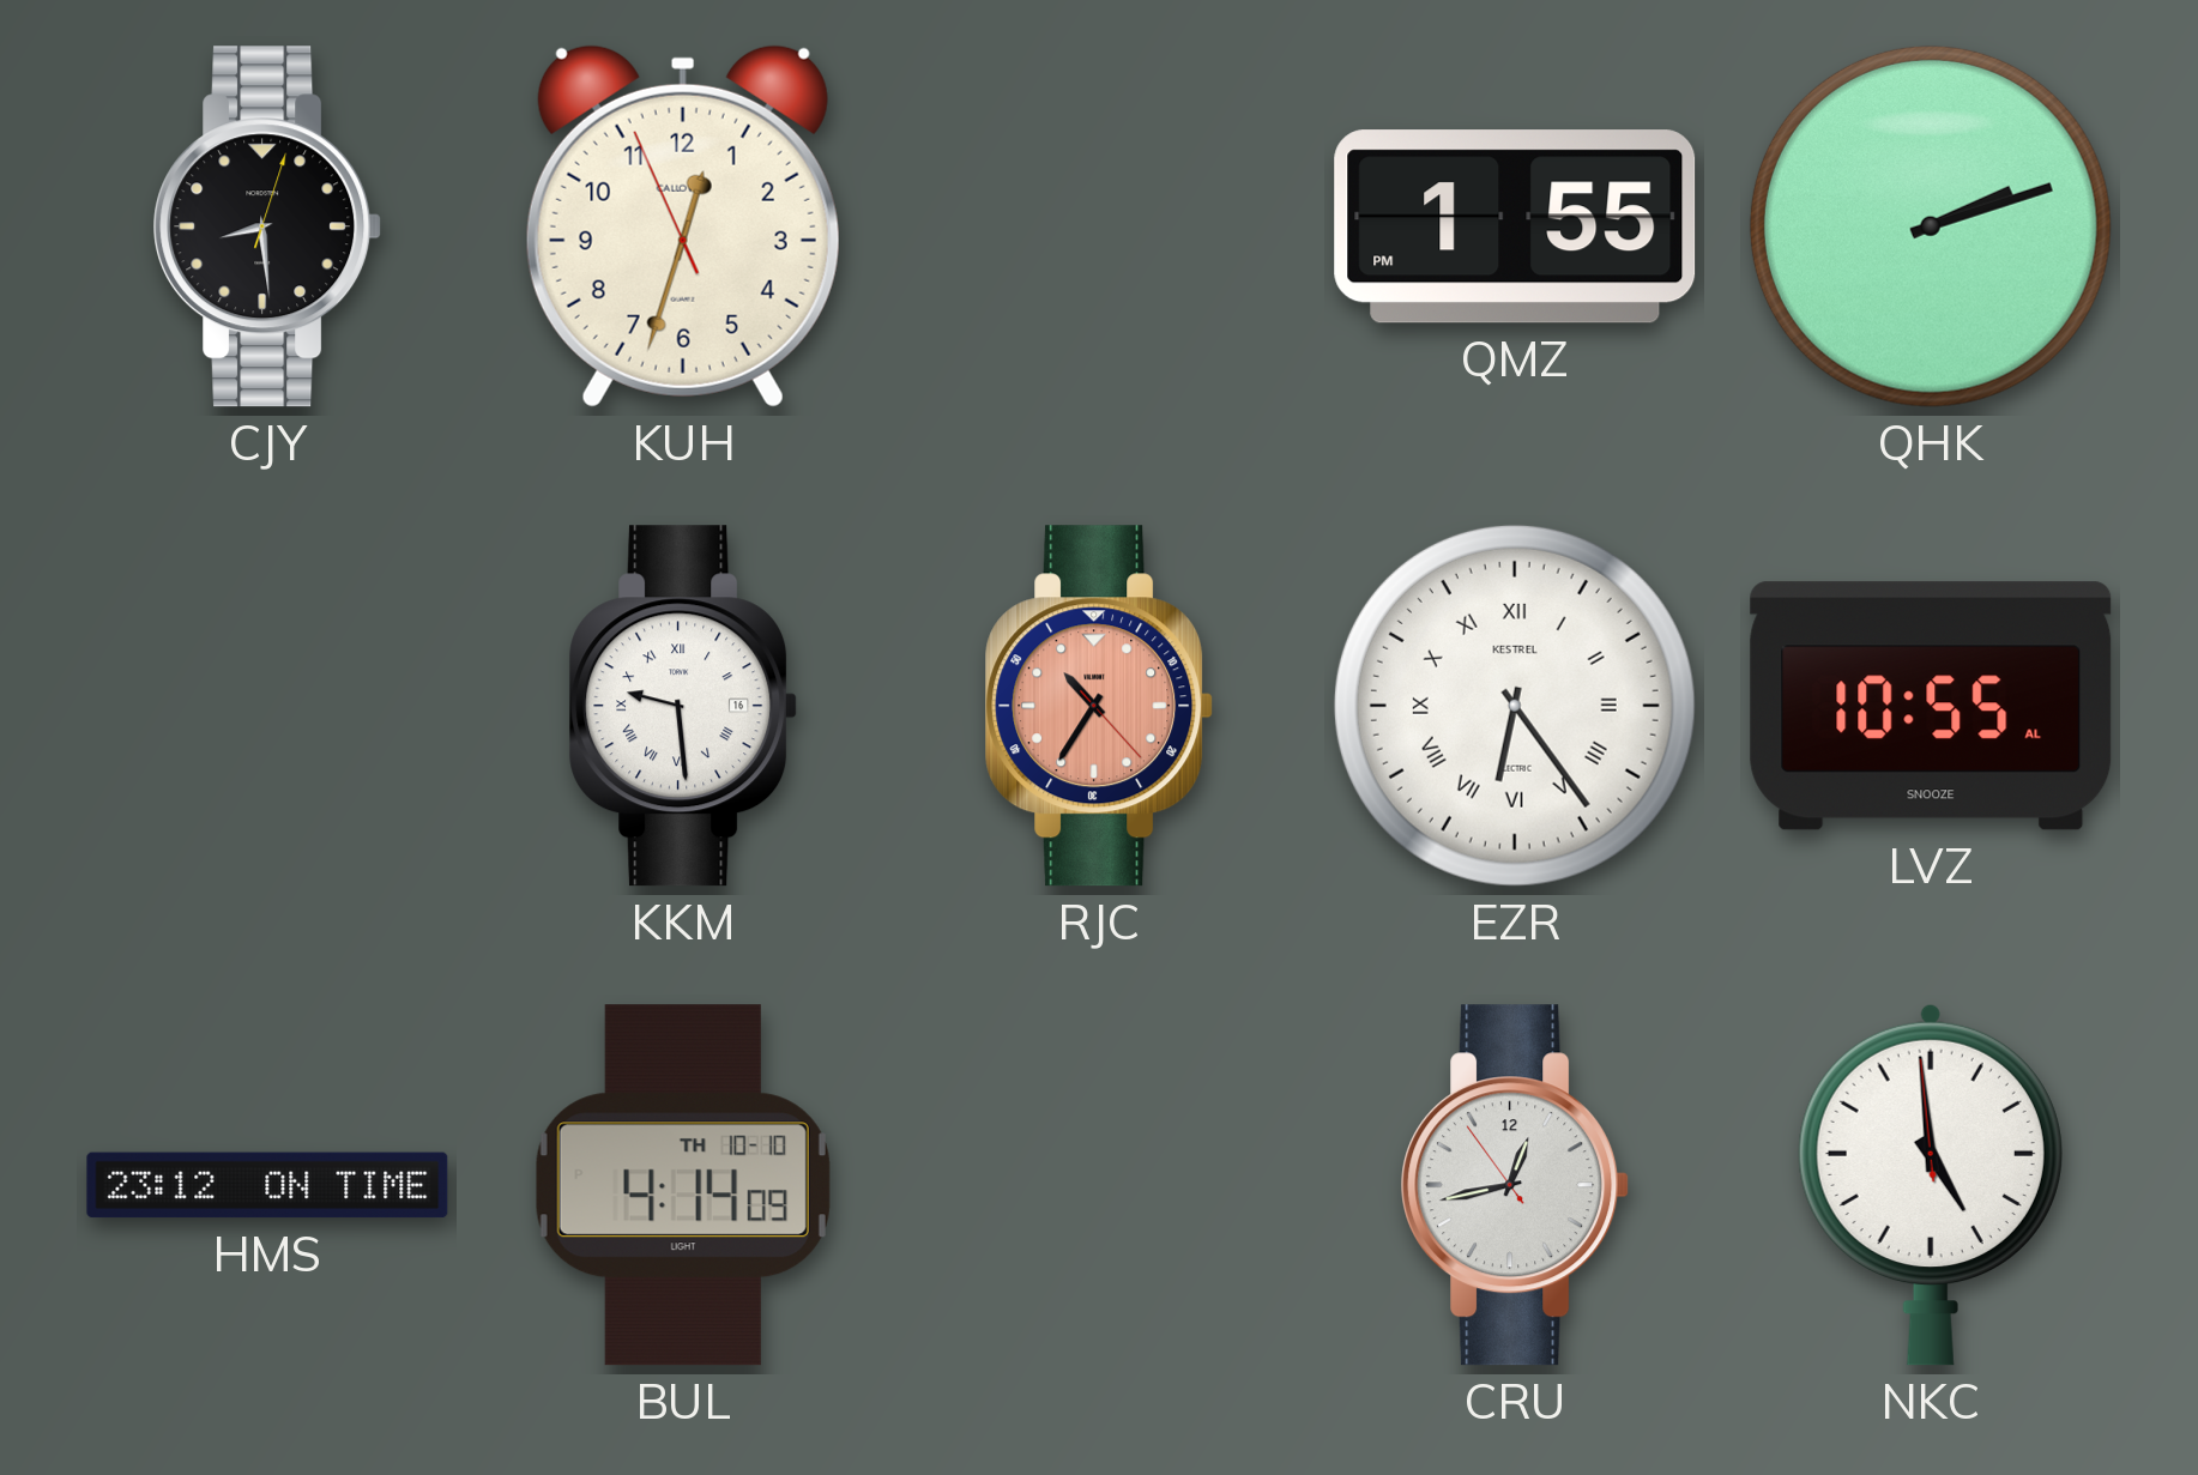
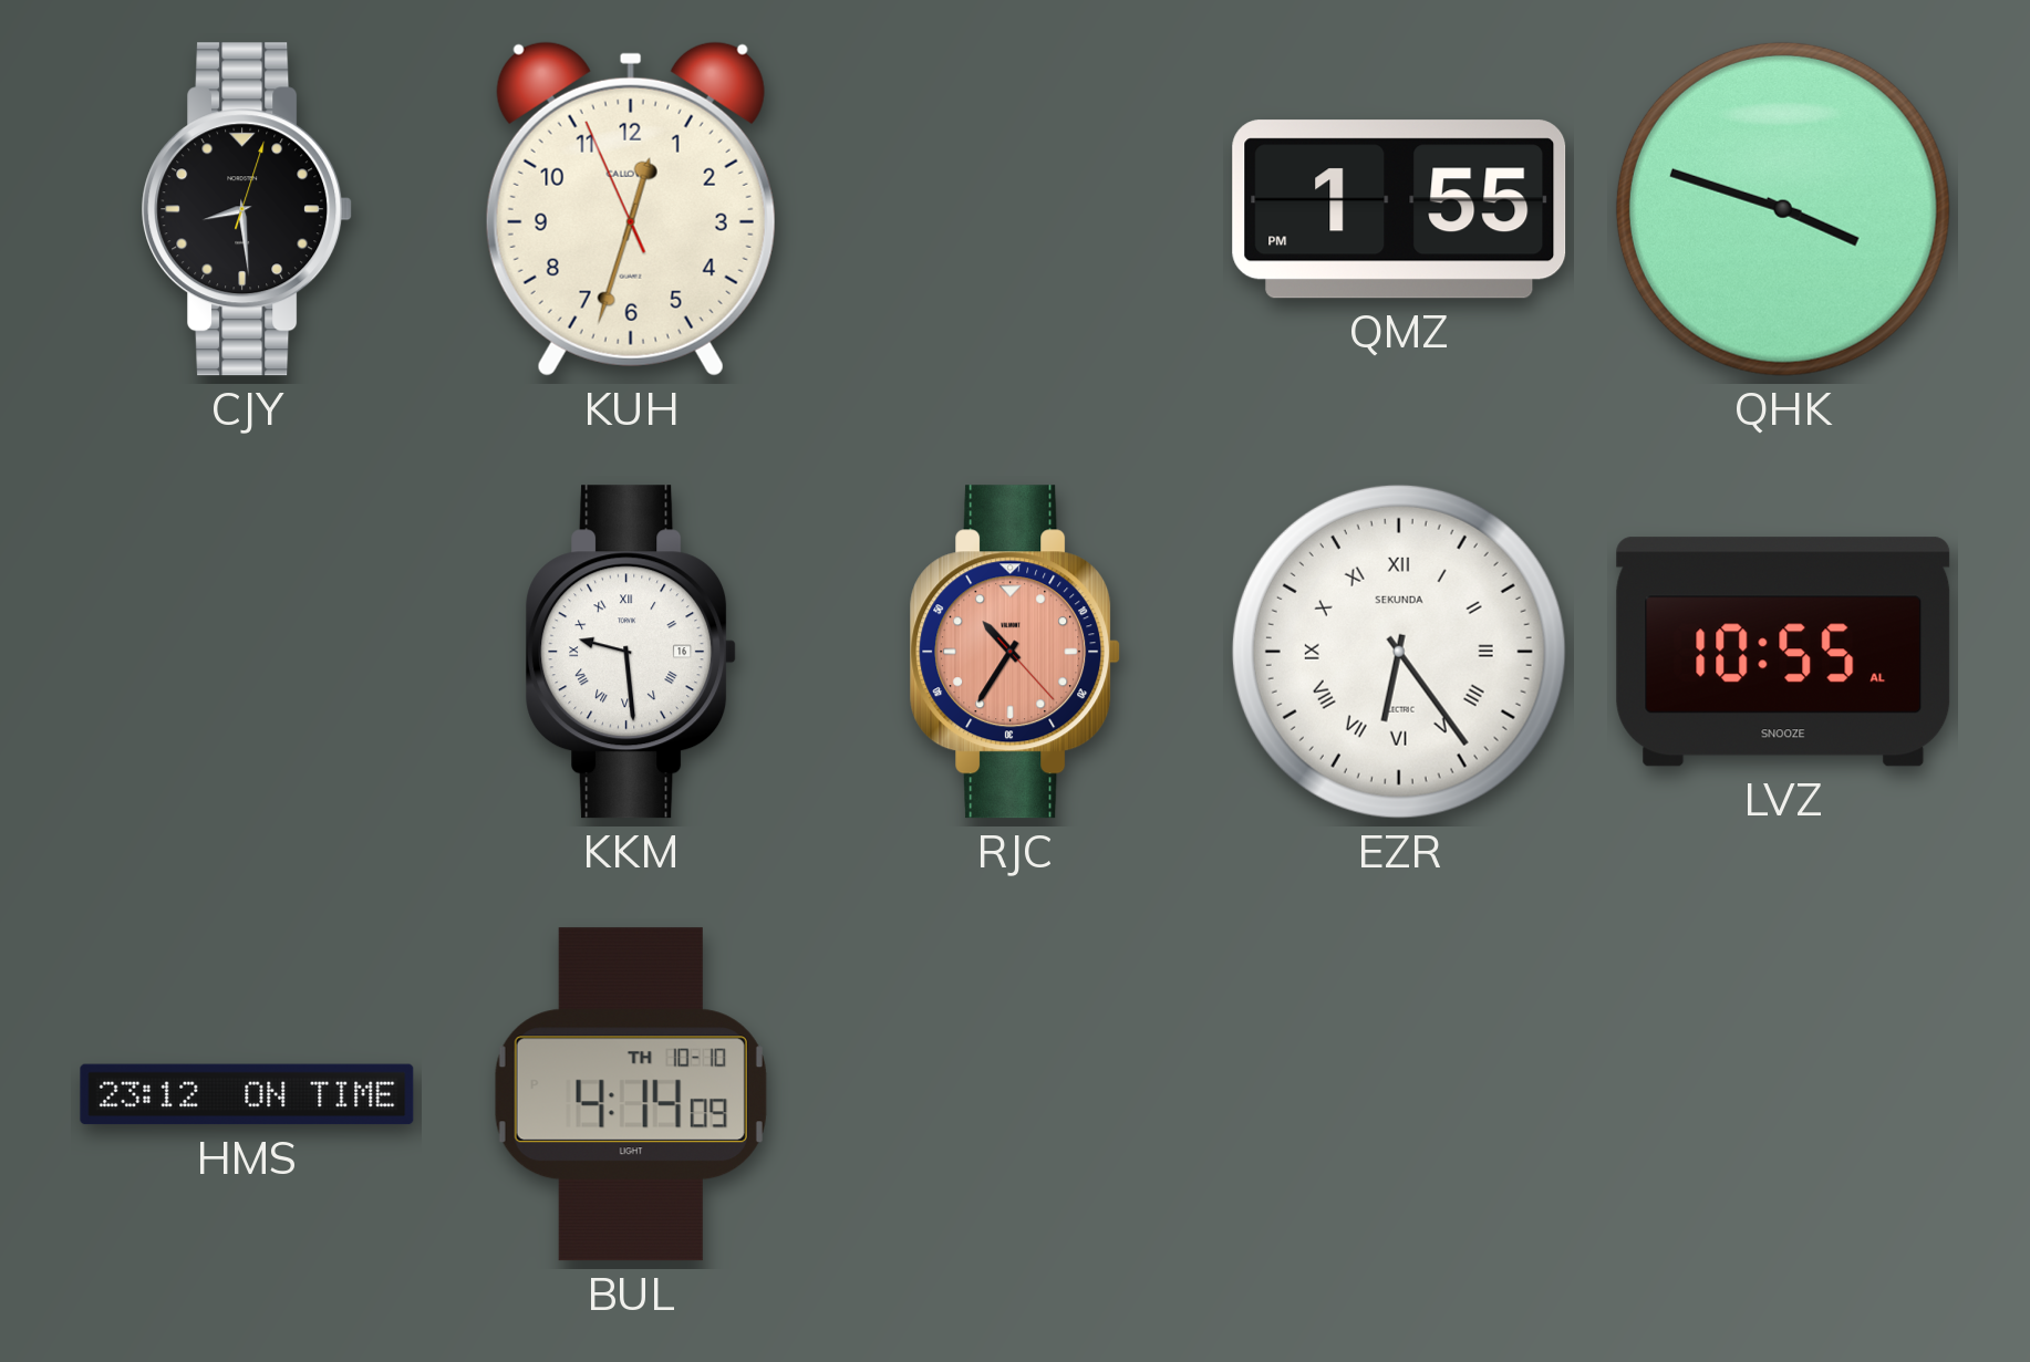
QHK: 2:12 -> 3:48 (1783, 209)
EZR brand: KESTREL -> SEKUNDA (1399, 652)
CRU: 12:42 -> none (1515, 1185)
NKC: 4:58 -> none (1931, 1185)
